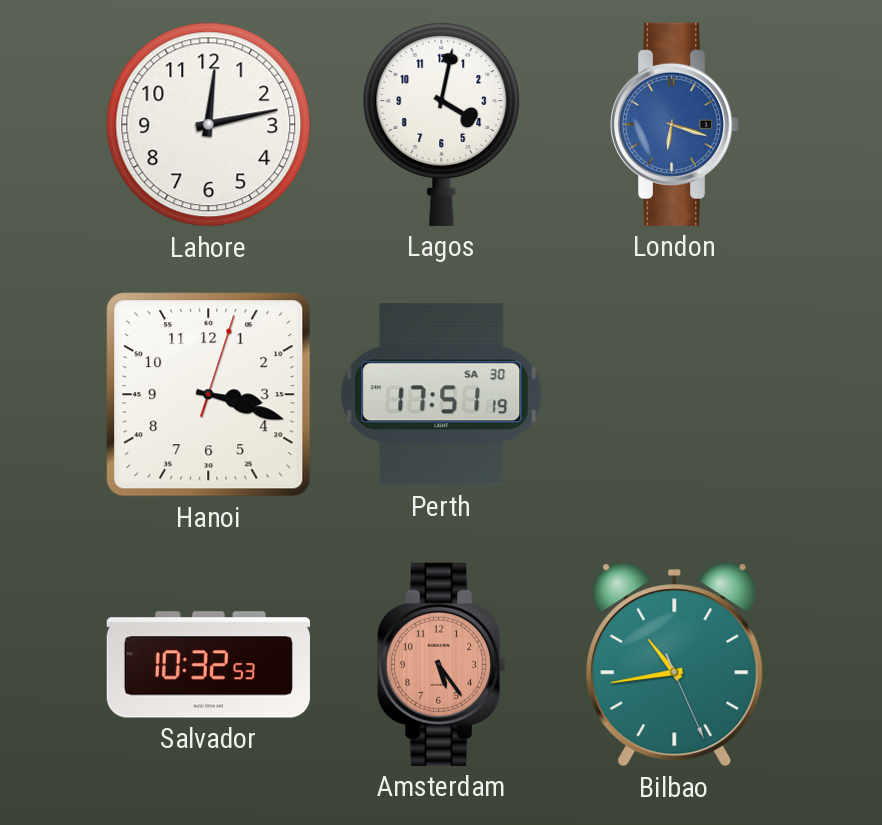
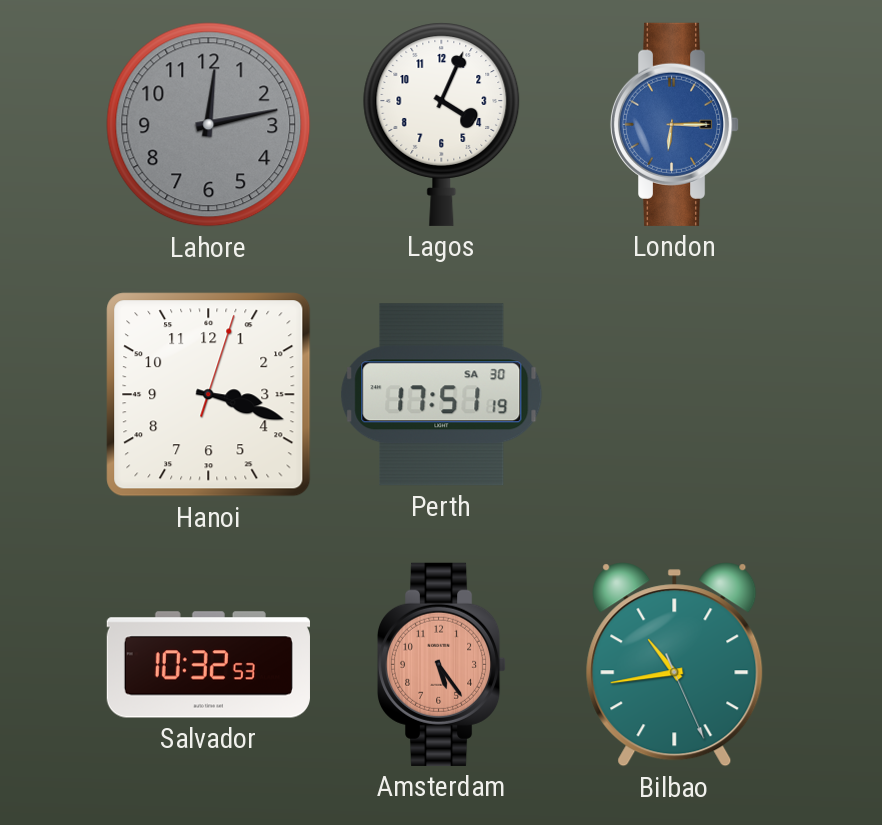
Lahore dial: white -> grey (209, 125)
Lagos: 4:02 -> 4:04 (442, 124)
London: 6:18 -> 6:15 (675, 124)
